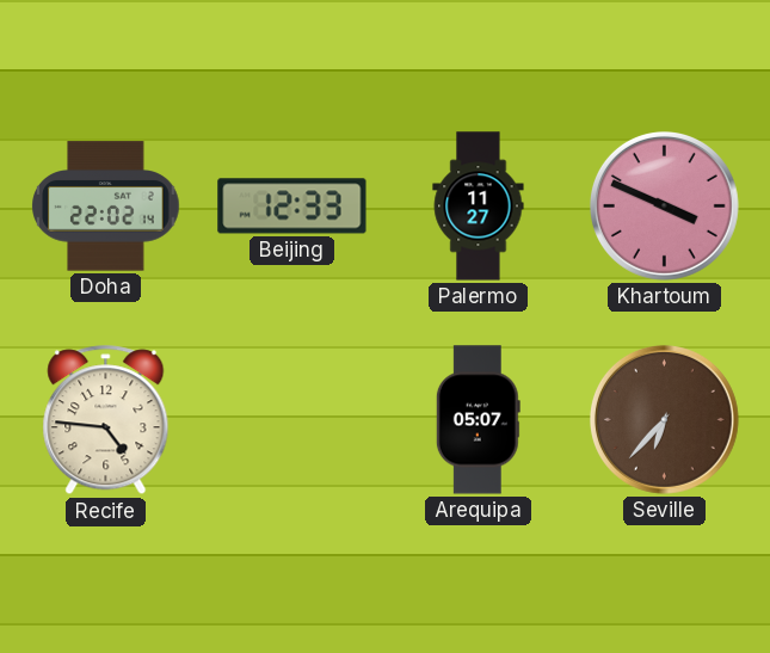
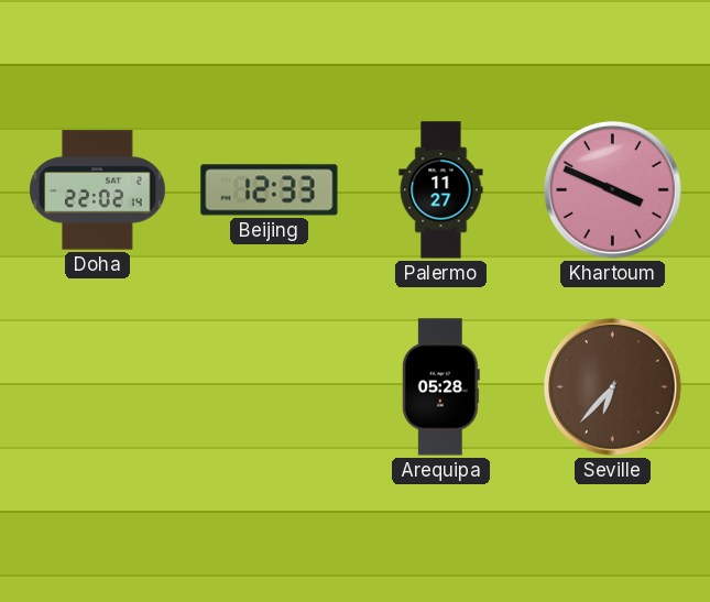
Recife: 4:46 -> none (106, 420)
Arequipa: 05:07 -> 05:28 (440, 387)
